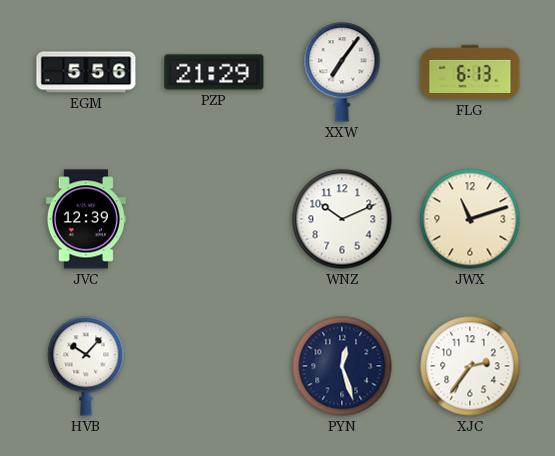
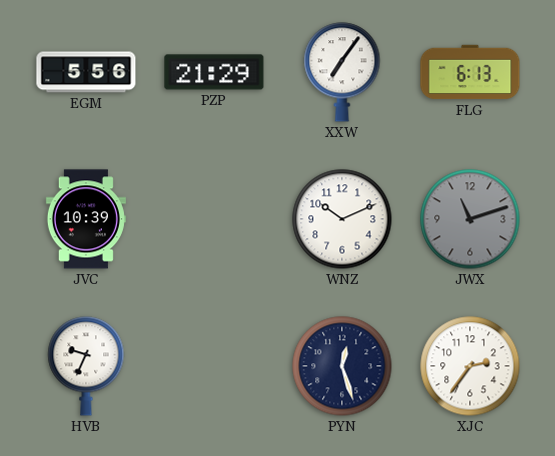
JVC: 12:39 -> 10:39 (86, 219)
JWX dial: cream -> grey (470, 219)
HVB: 10:07 -> 9:34 (86, 366)
